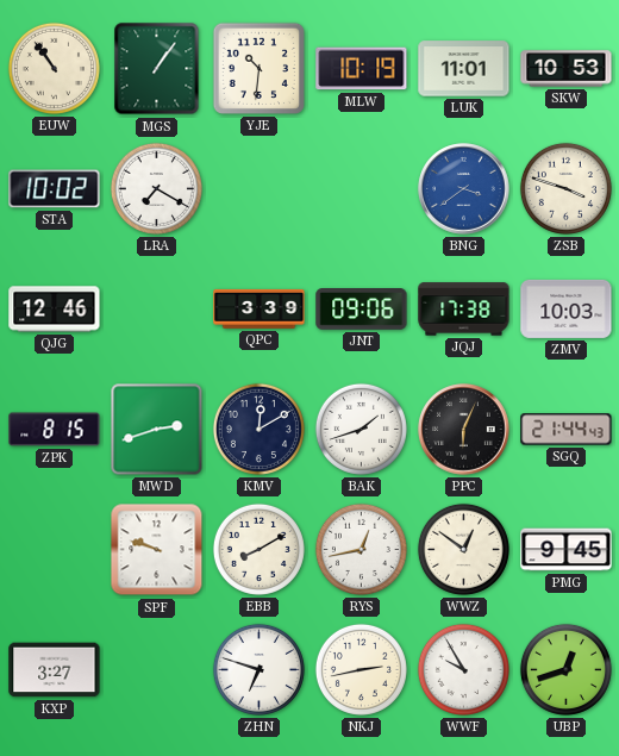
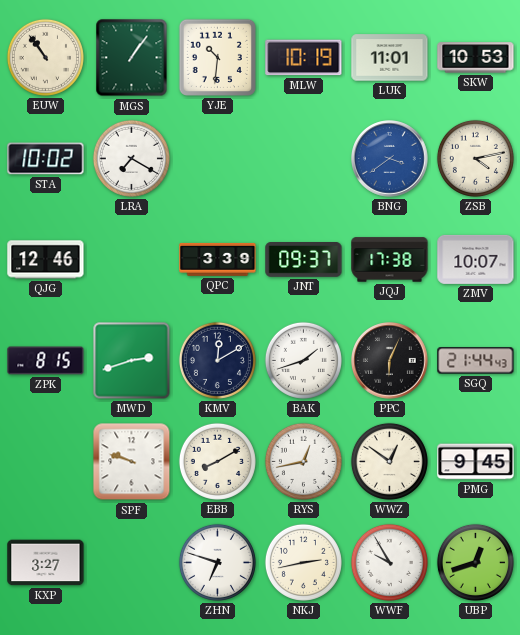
ZSB: 3:48 -> 4:13 (475, 158)
JNT: 09:06 -> 09:37 (304, 260)
ZMV: 10:03 -> 10:07 (476, 259)
